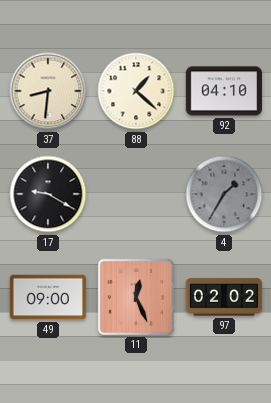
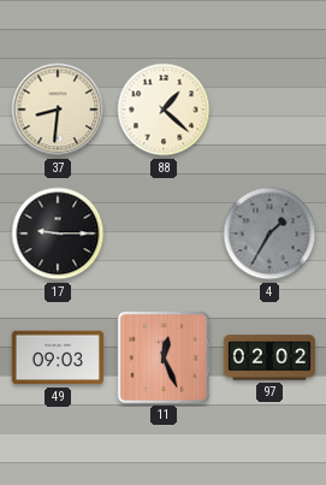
92: 04:10 -> none (224, 91)
17: 9:20 -> 9:15 (58, 233)
49: 09:00 -> 09:03 (58, 357)
